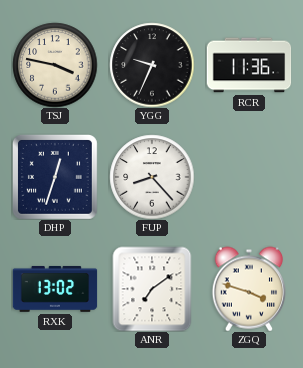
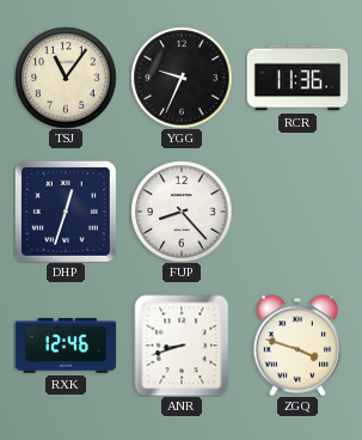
TSJ: 3:47 -> 11:06 (66, 78)
RXK: 13:02 -> 12:46 (66, 346)
ANR: 7:09 -> 8:42 (182, 346)
